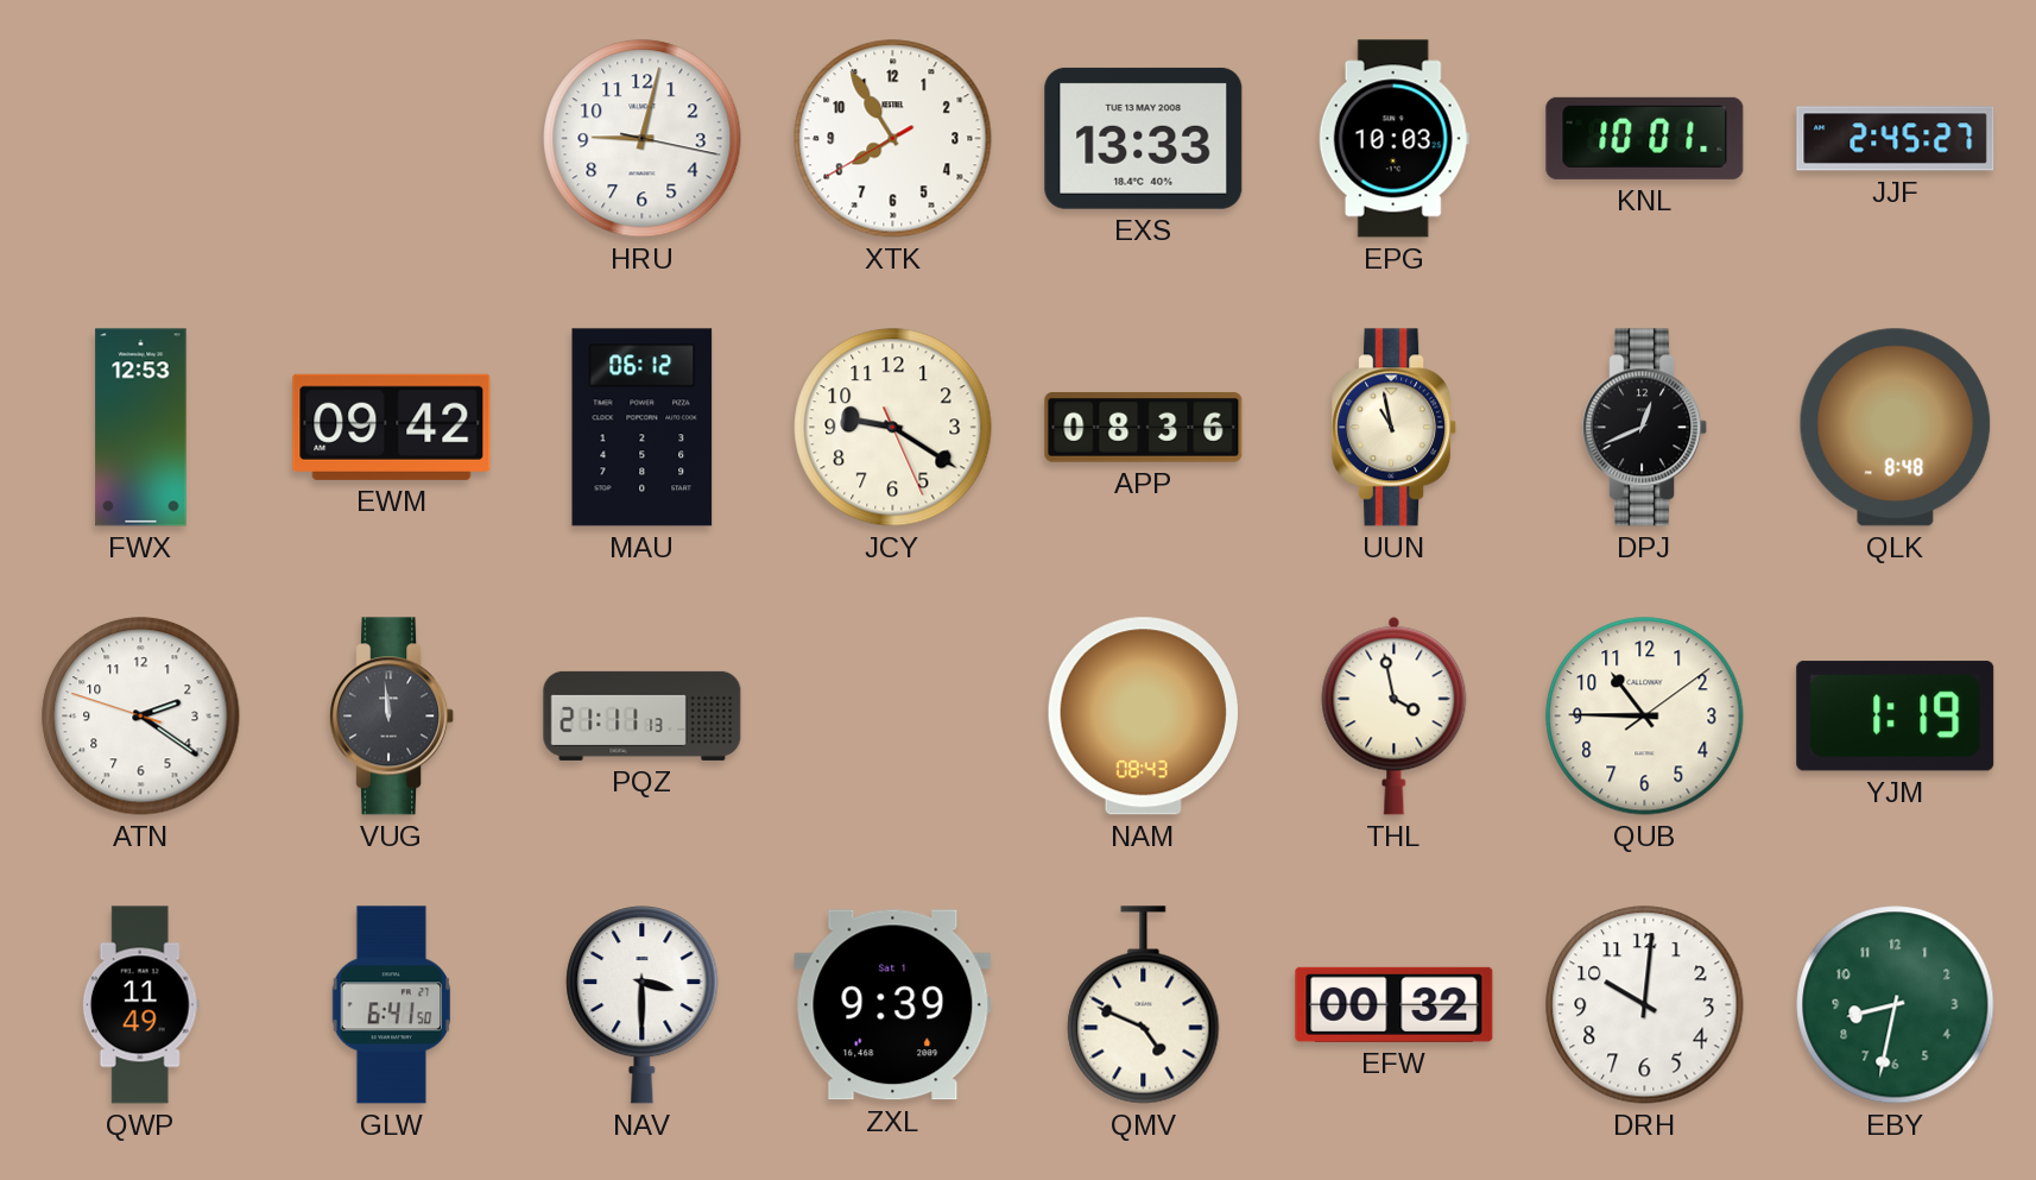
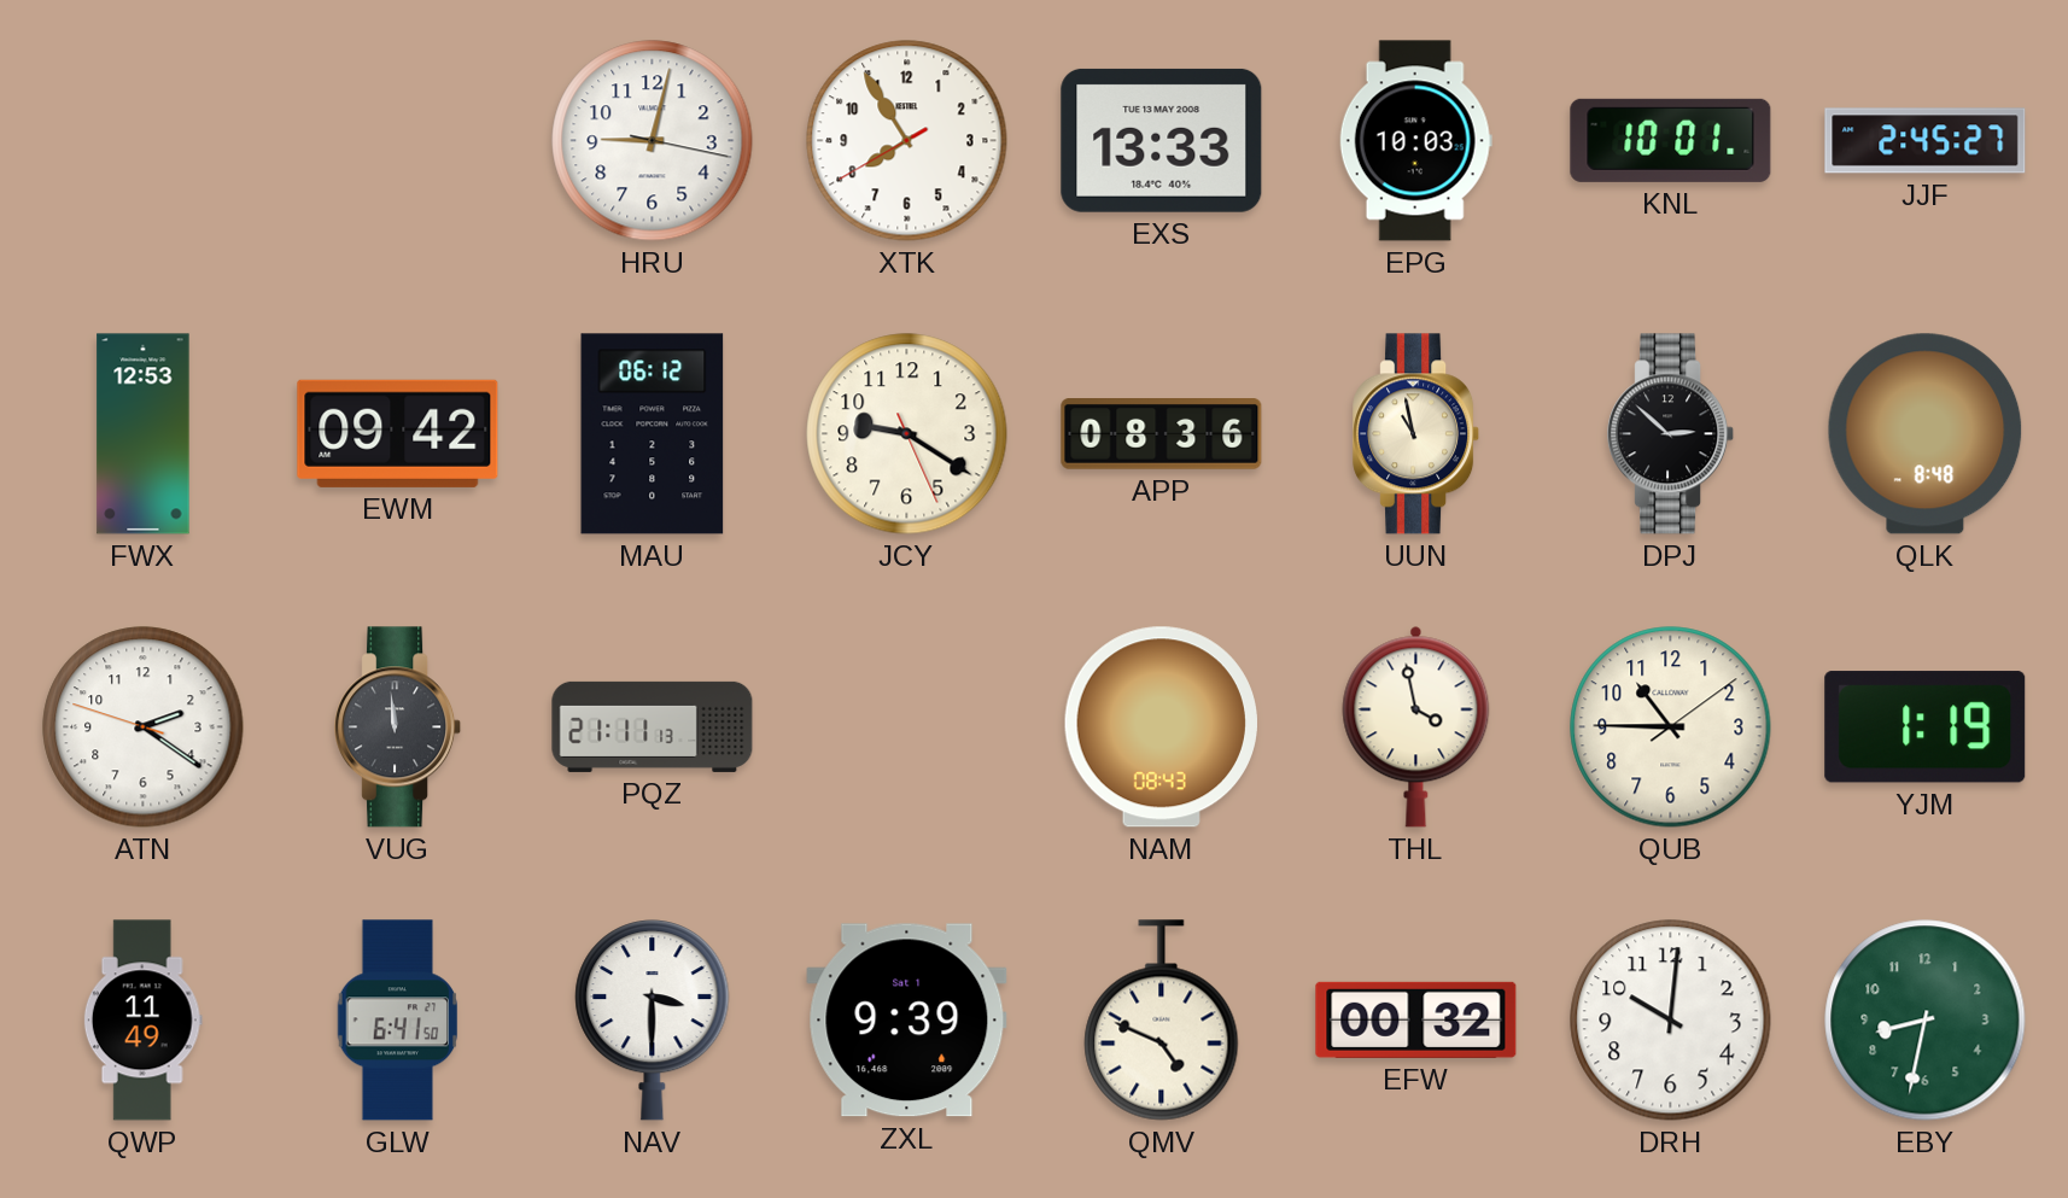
DPJ: 12:41 -> 2:52 (1671, 434)
